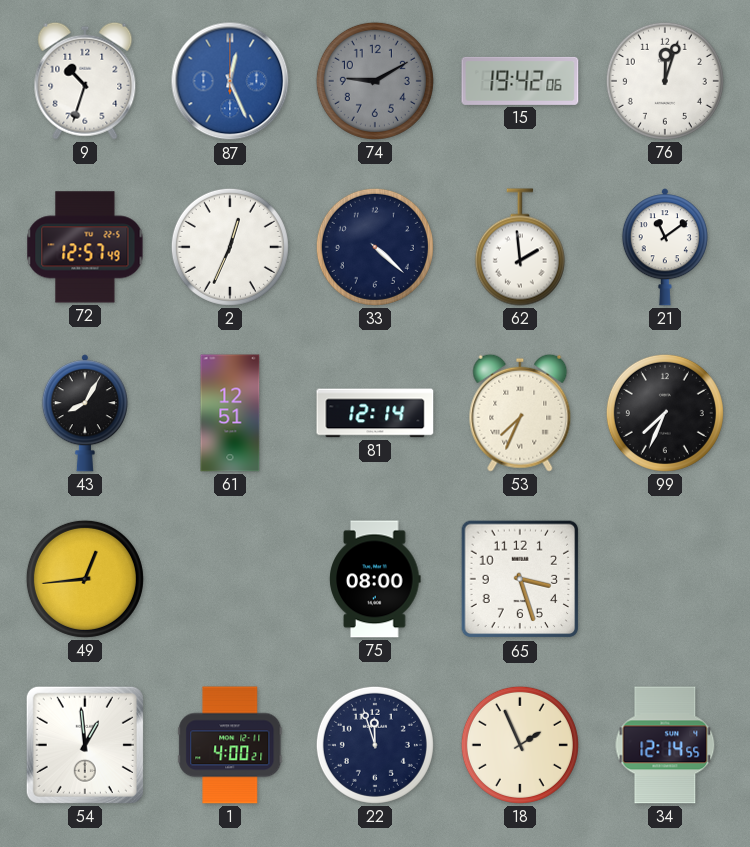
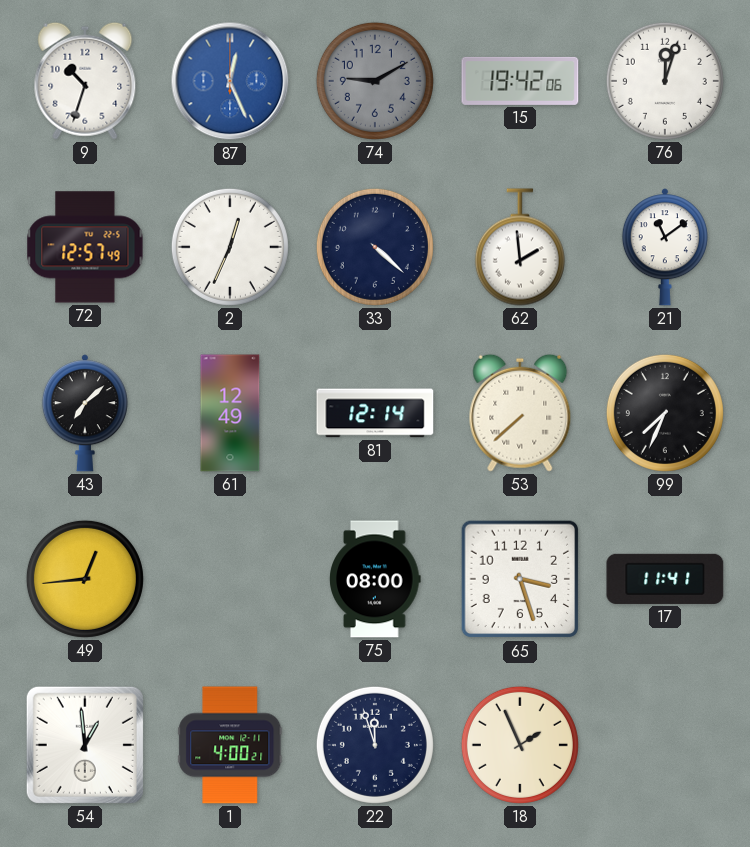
43: 8:05 -> 7:08 (85, 413)
61: 12:51 -> 12:49 (230, 413)
53: 7:34 -> 7:38 (520, 413)
17: none -> 11:41 (665, 579)
34: 12:14 -> none (665, 745)
